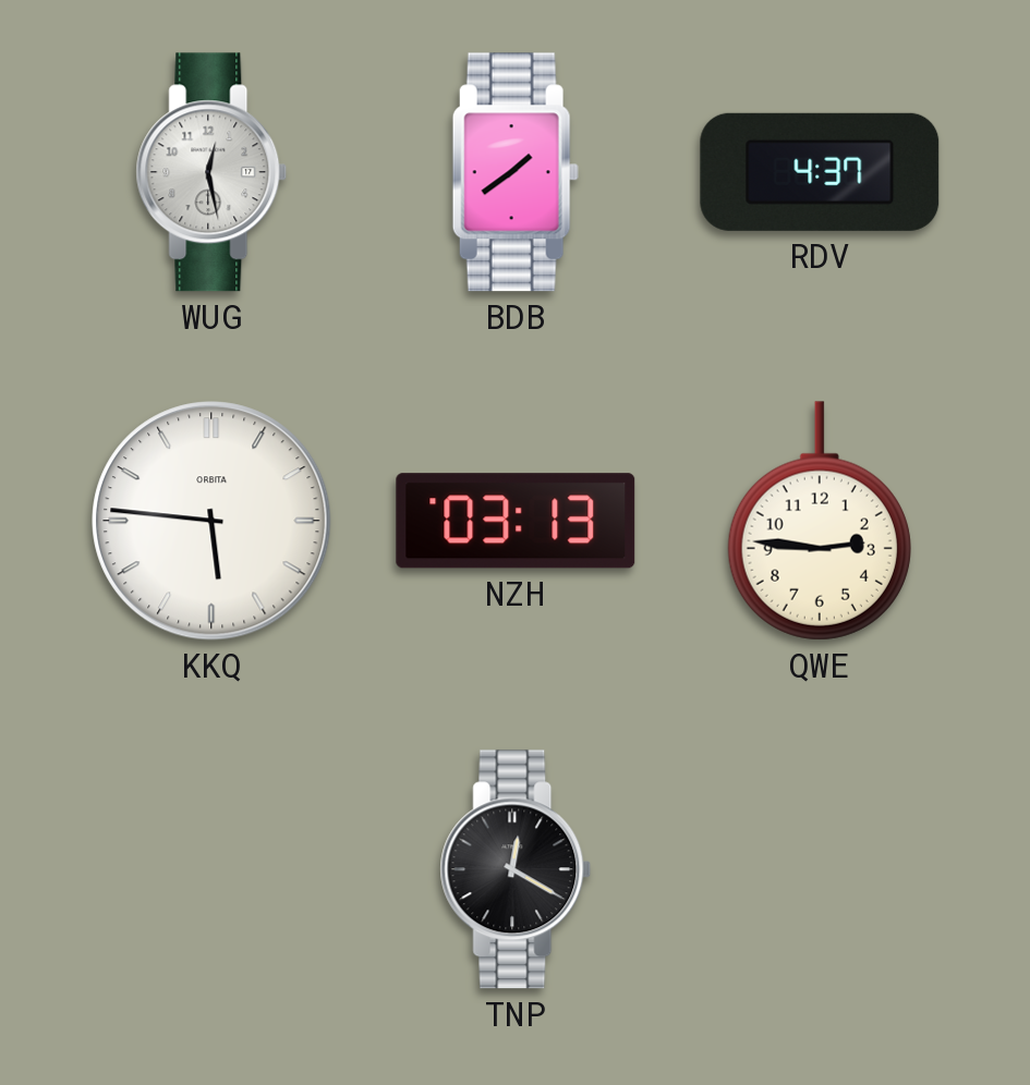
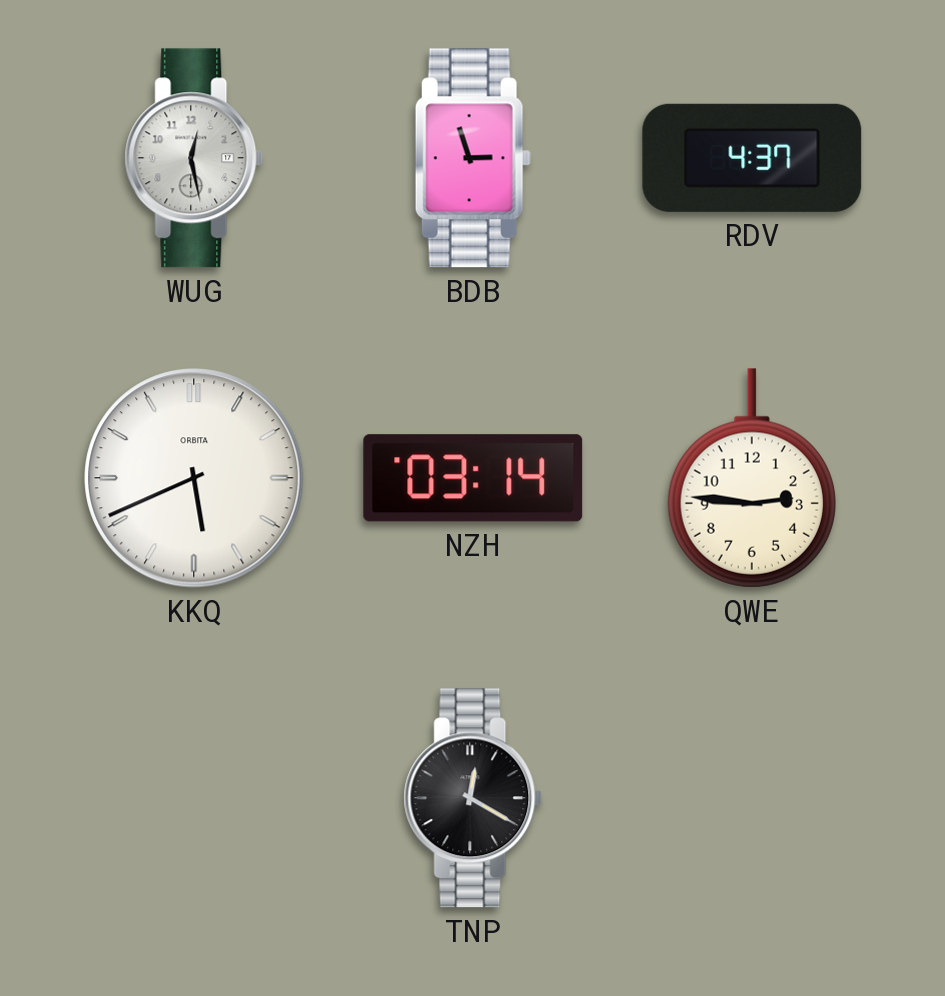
BDB: 1:39 -> 2:57 (473, 158)
KKQ: 5:46 -> 5:41 (194, 478)
NZH: 03:13 -> 03:14 (473, 478)
